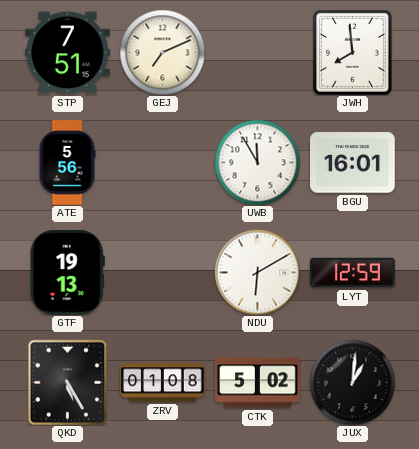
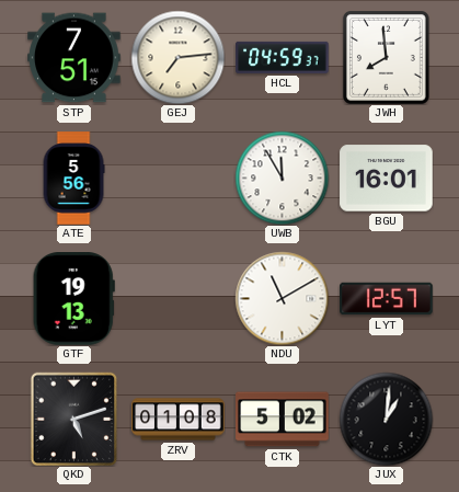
GEJ: 7:11 -> 7:14 (177, 57)
HCL: none -> 04:59 (283, 57)
NDU: 6:10 -> 11:10 (282, 298)
LYT: 12:59 -> 12:57 (387, 299)
QKD: 5:25 -> 5:12 (74, 419)
